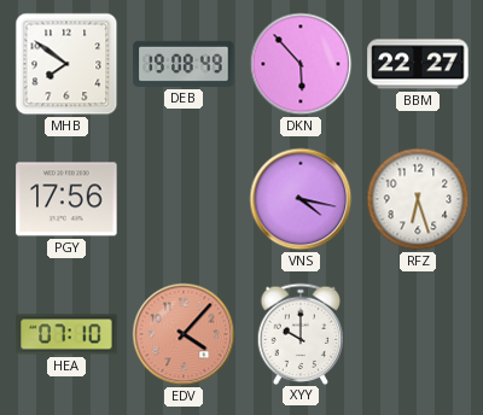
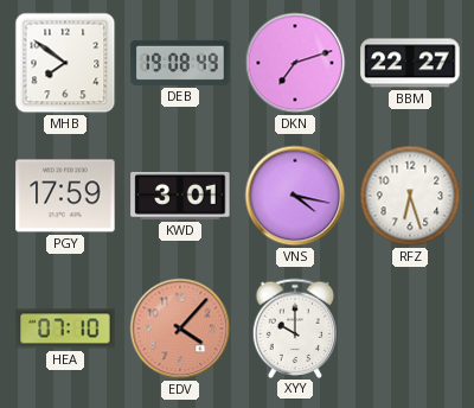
DKN: 5:53 -> 7:12 (295, 63)
PGY: 17:56 -> 17:59 (65, 196)
KWD: none -> 3:01 (180, 196)
